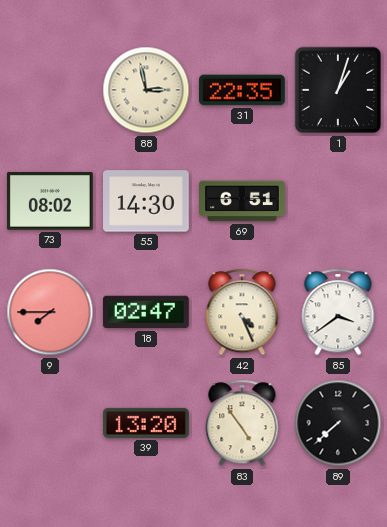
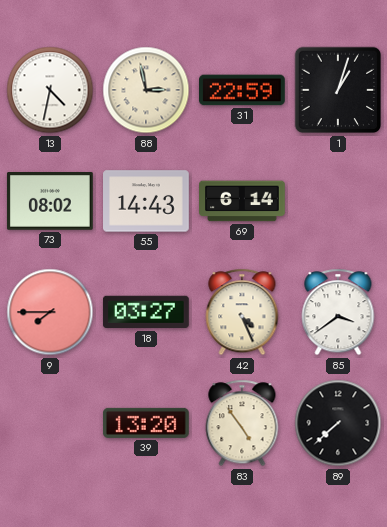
13: none -> 4:32 (50, 90)
31: 22:35 -> 22:59 (243, 90)
55: 14:30 -> 14:43 (147, 201)
69: 6:51 -> 6:14 (243, 201)
18: 02:47 -> 03:27 (146, 312)
